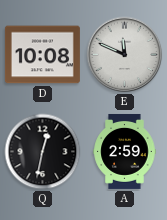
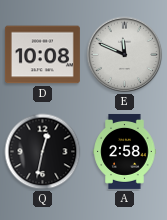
A: 2:59 -> 2:58 (125, 151)
